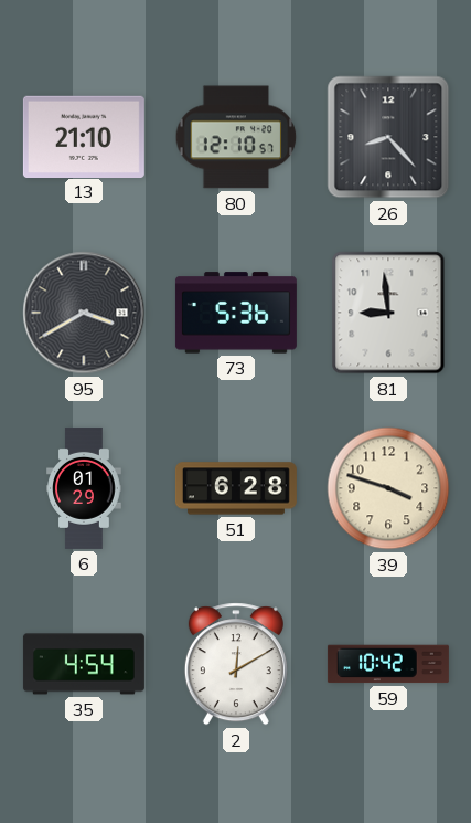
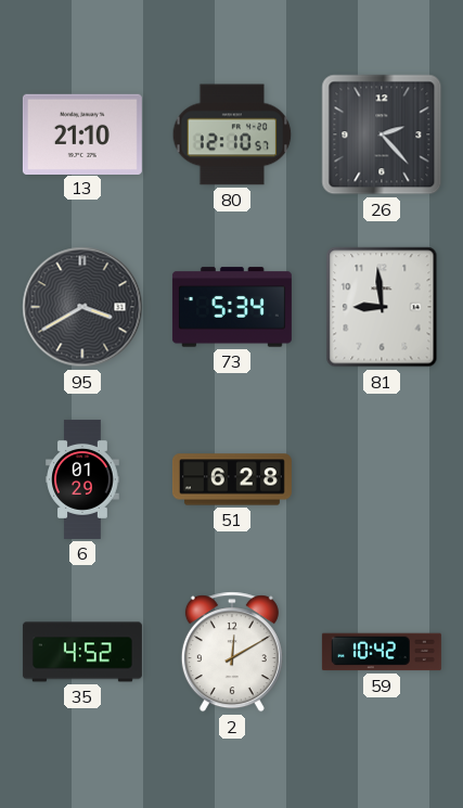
26: 8:23 -> 2:23 (382, 134)
73: 5:36 -> 5:34 (232, 307)
39: 3:48 -> none (388, 488)
35: 4:54 -> 4:52 (82, 652)
